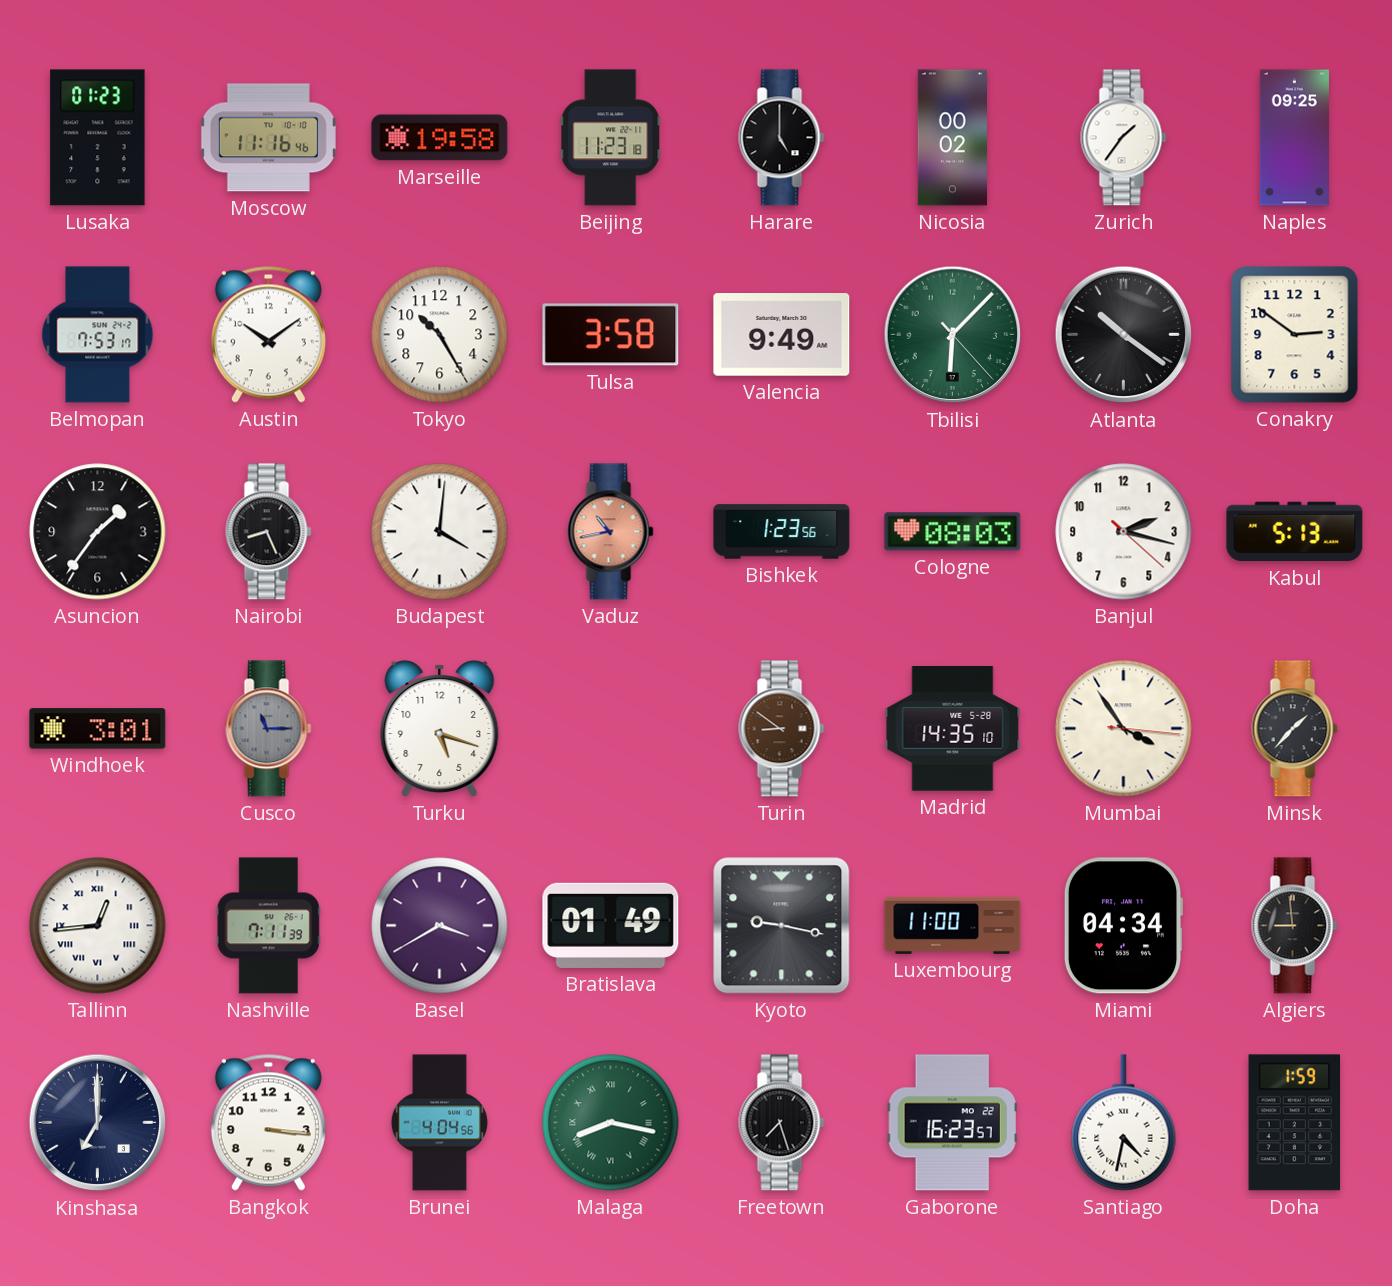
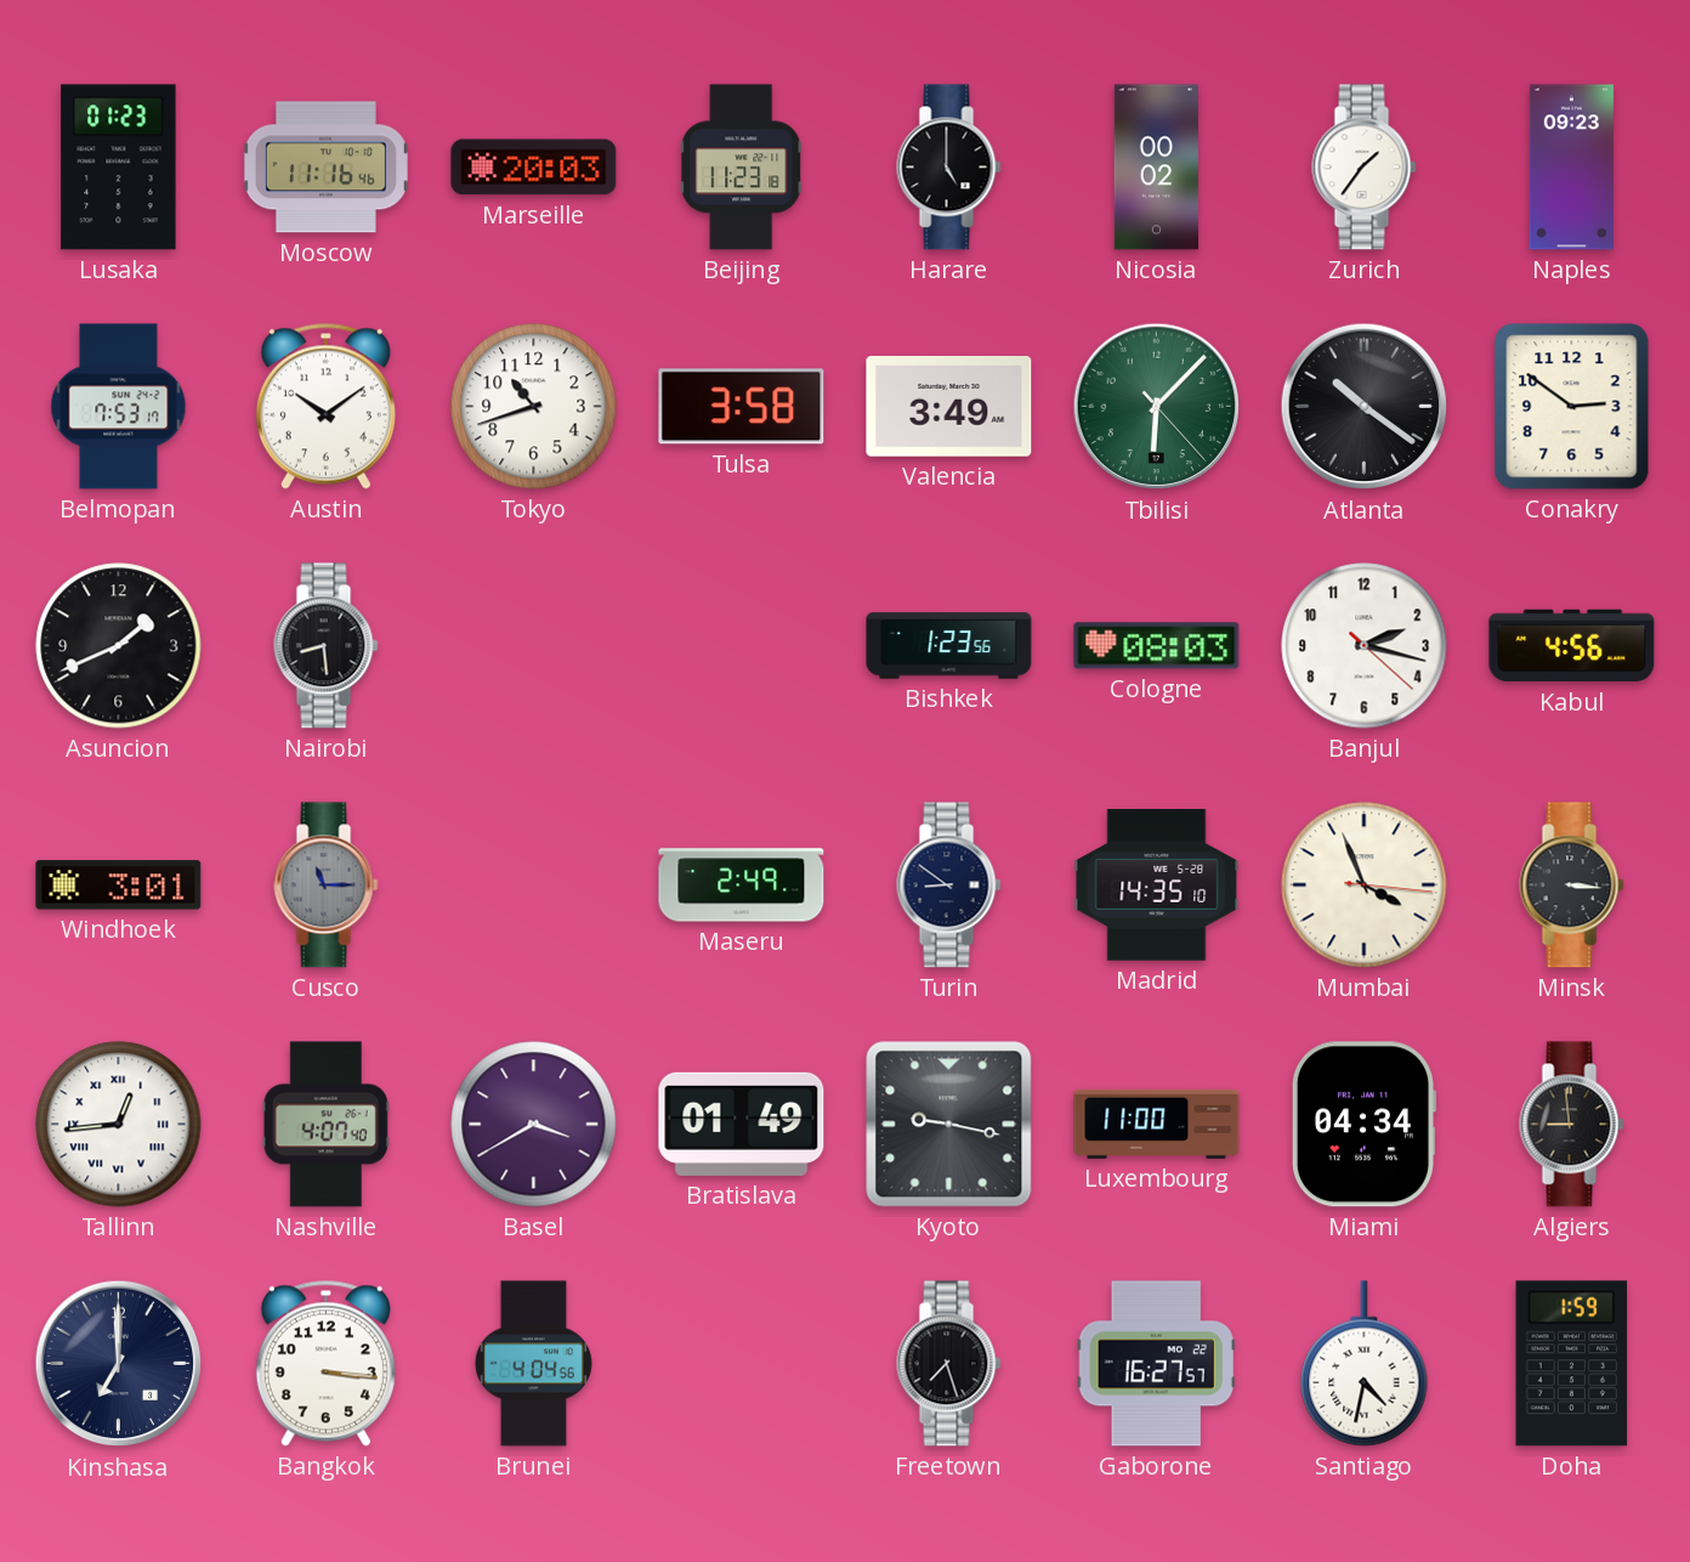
Marseille: 19:58 -> 20:03 (534, 168)
Naples: 09:25 -> 09:23 (1571, 168)
Tokyo: 10:25 -> 10:42 (534, 407)
Valencia: 9:49 -> 3:49 (949, 407)
Asuncion: 1:36 -> 1:41 (119, 646)
Nairobi: 8:26 -> 8:29 (327, 646)
Budapest: 4:01 -> none (440, 532)
Vaduz: 10:43 -> none (611, 532)
Kabul: 5:13 -> 4:56 (1572, 646)
Turku: 5:18 -> none (440, 728)
Maseru: none -> 2:49 (742, 885)
Turin dial: brown -> navy (949, 885)
Mumbai: 3:54 -> 3:56 (1365, 885)
Minsk: 1:37 -> 3:16 (1572, 885)
Nashville: 7:11 -> 4:07 (325, 1125)
Malaga: 8:17 -> none (611, 1123)
Gaborone: 16:23 -> 16:27 (1156, 1364)
